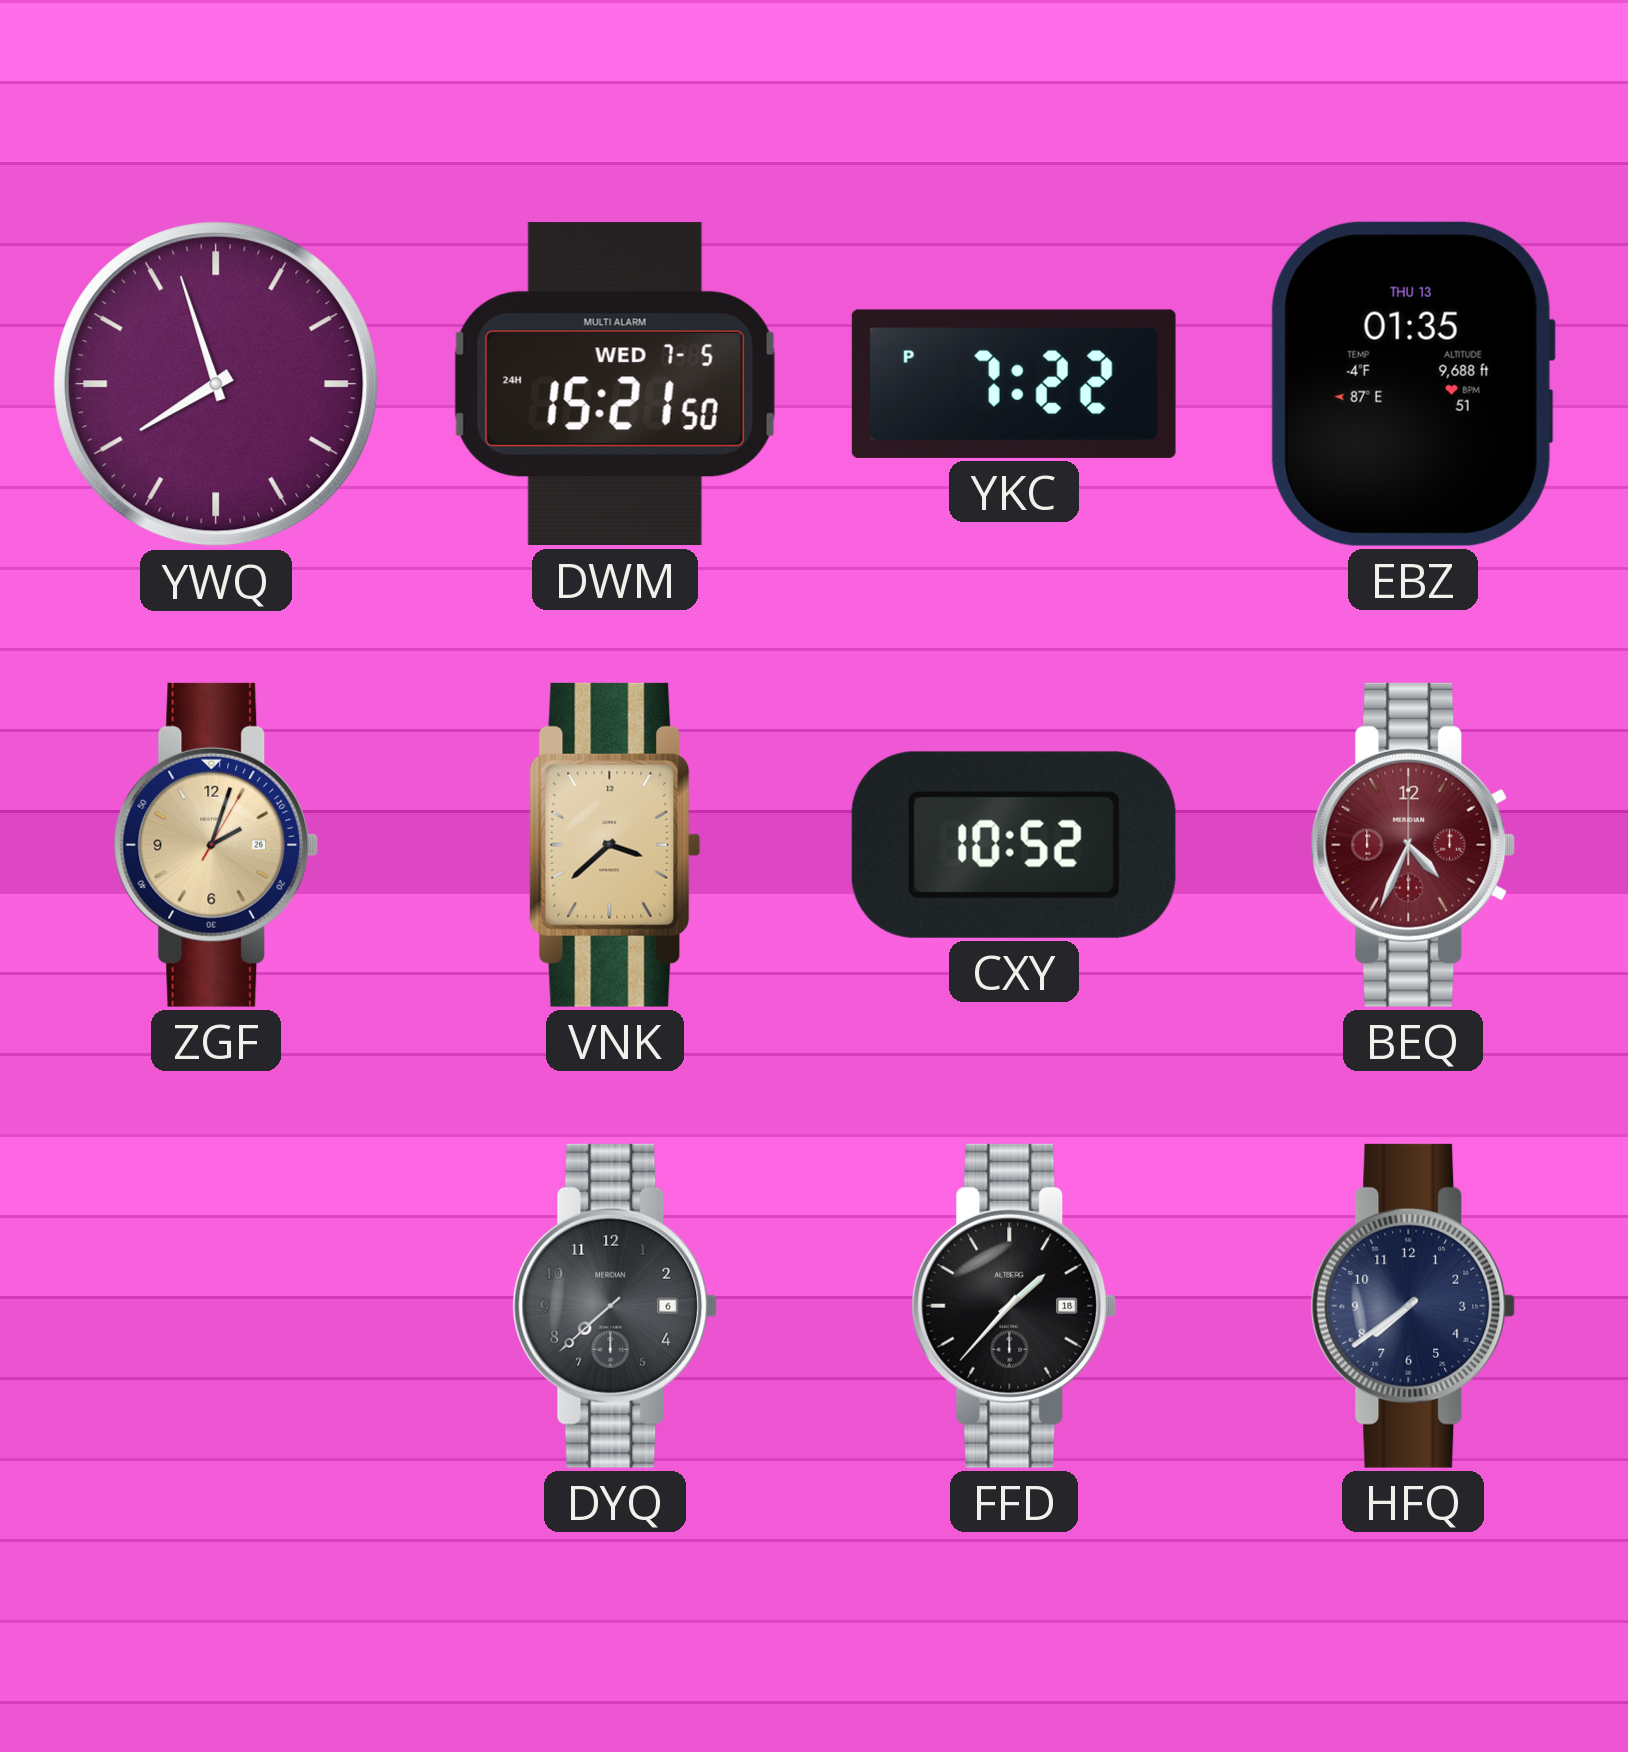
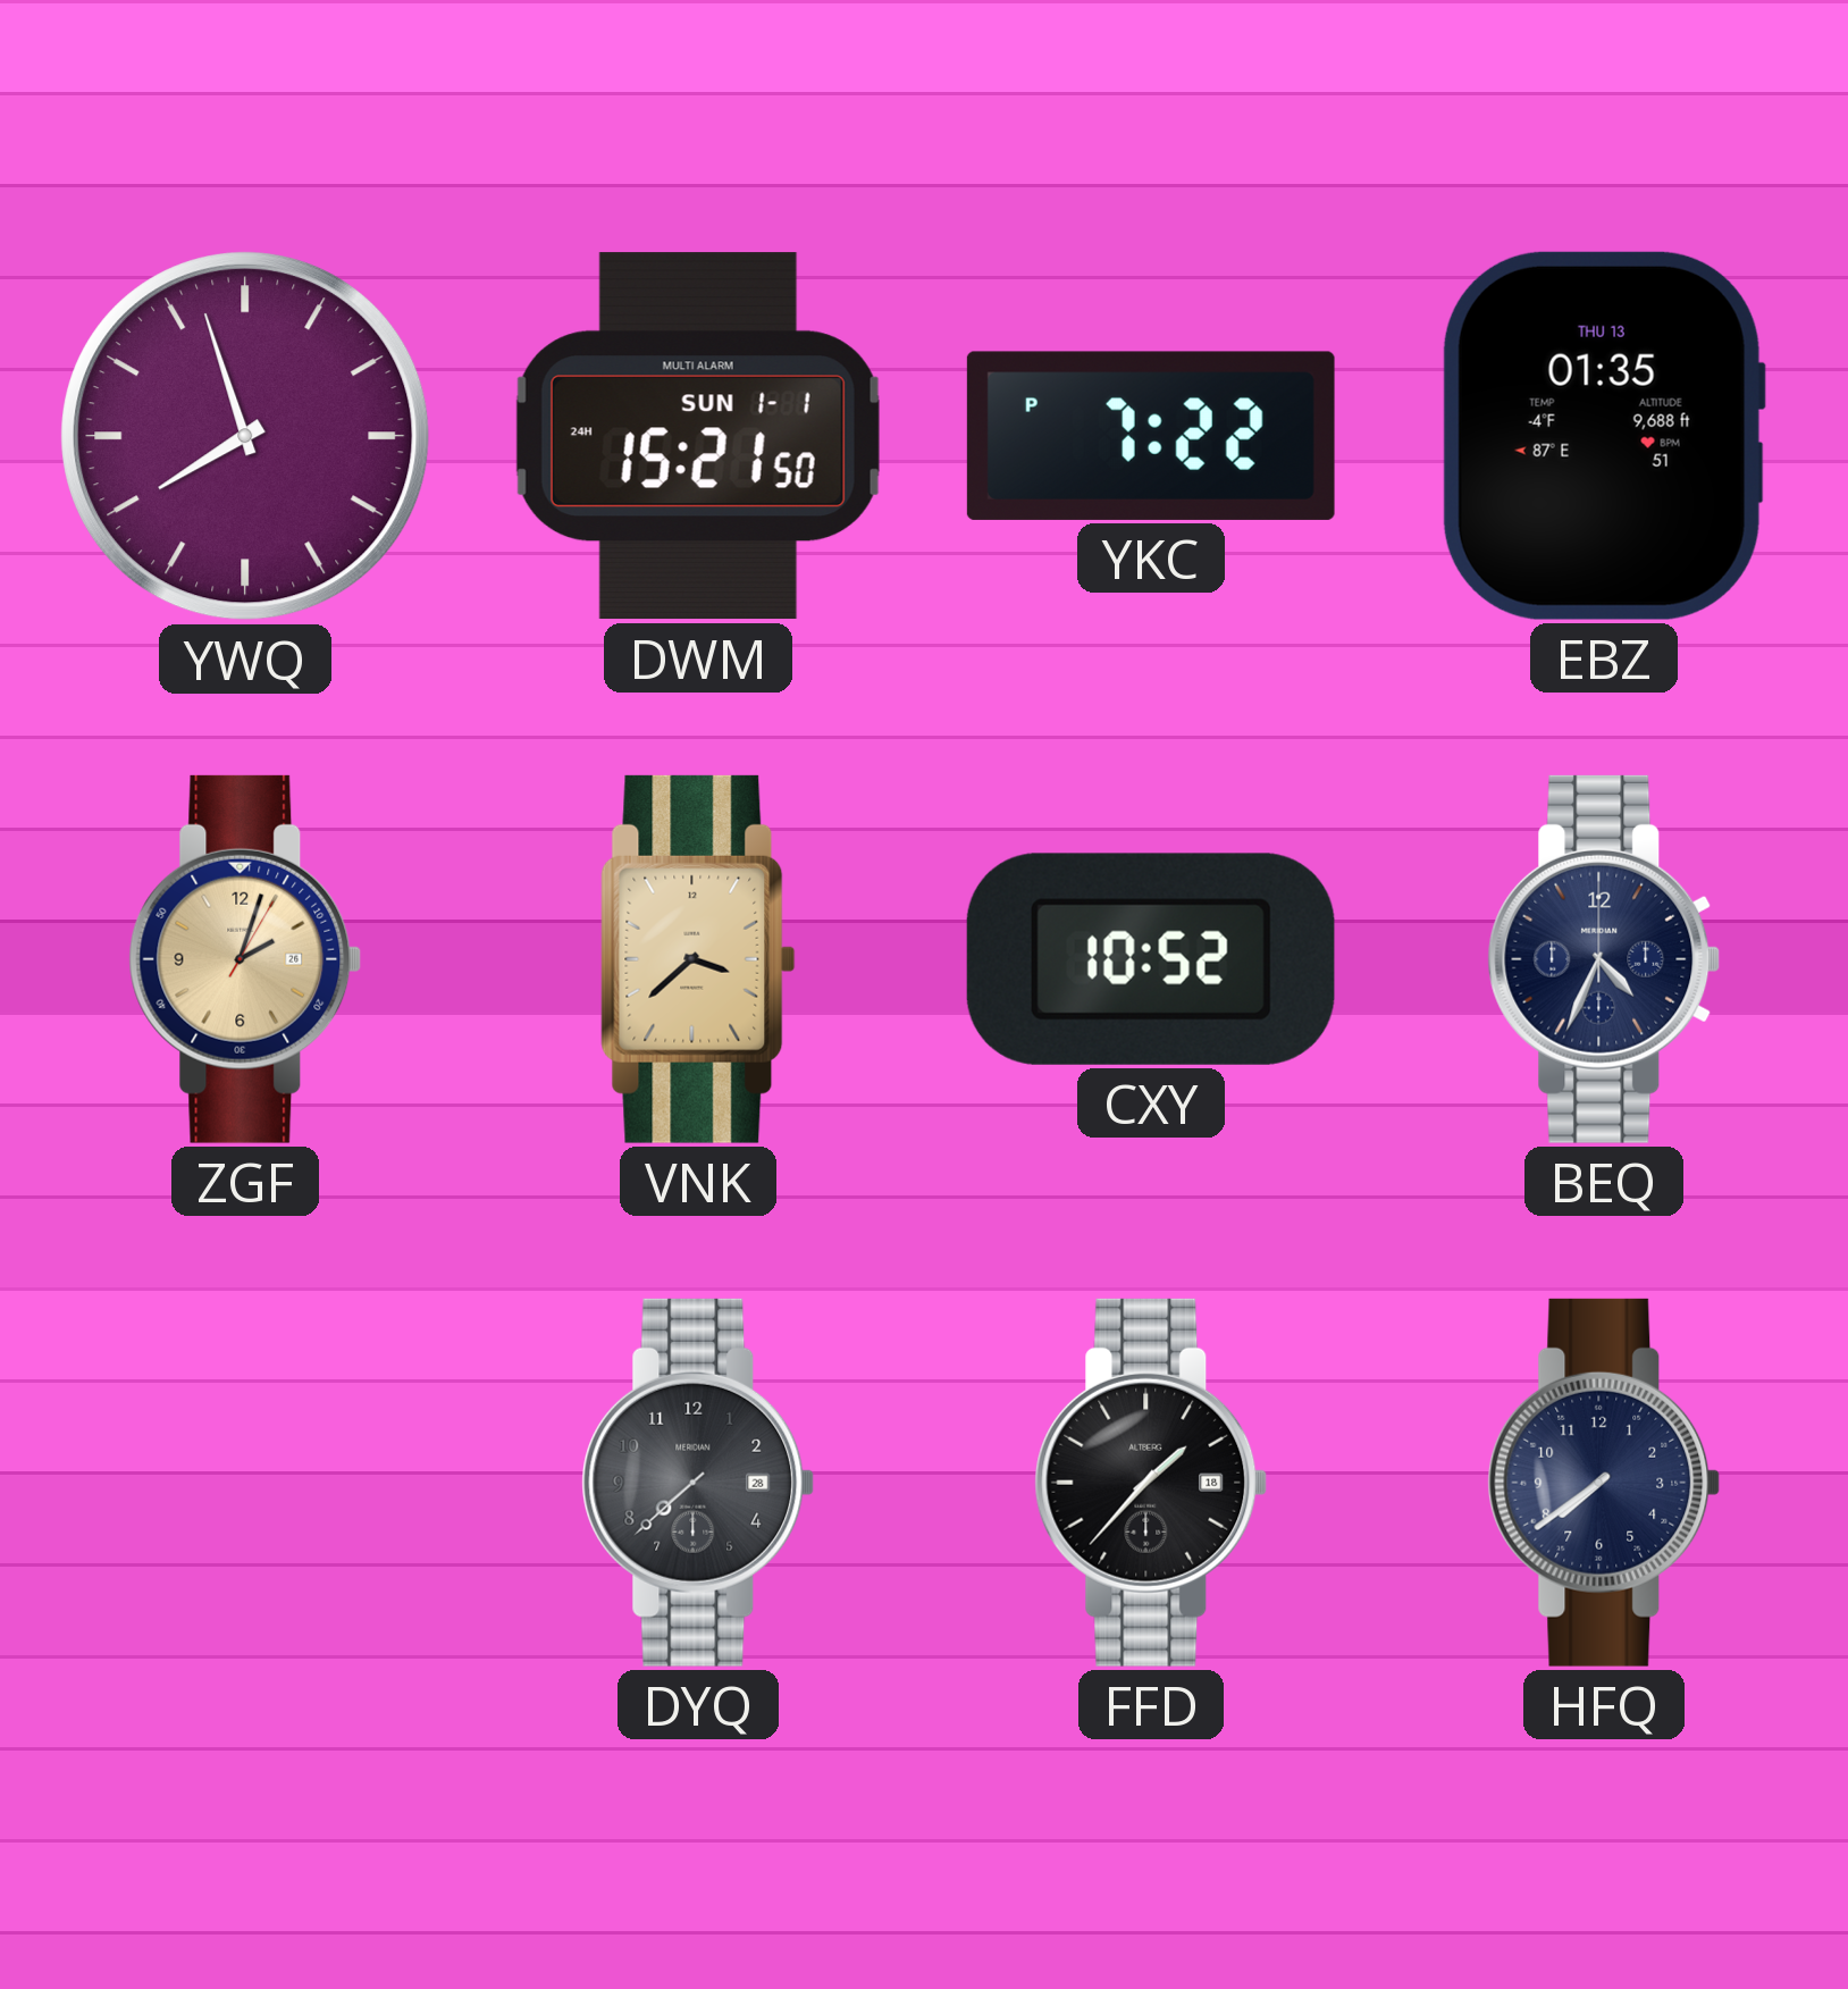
DWM date: WED 7-5 -> SUN 1-1 (698, 436)
BEQ dial: burgundy -> navy (1604, 959)
DYQ date: 6 -> 28 (698, 1483)
